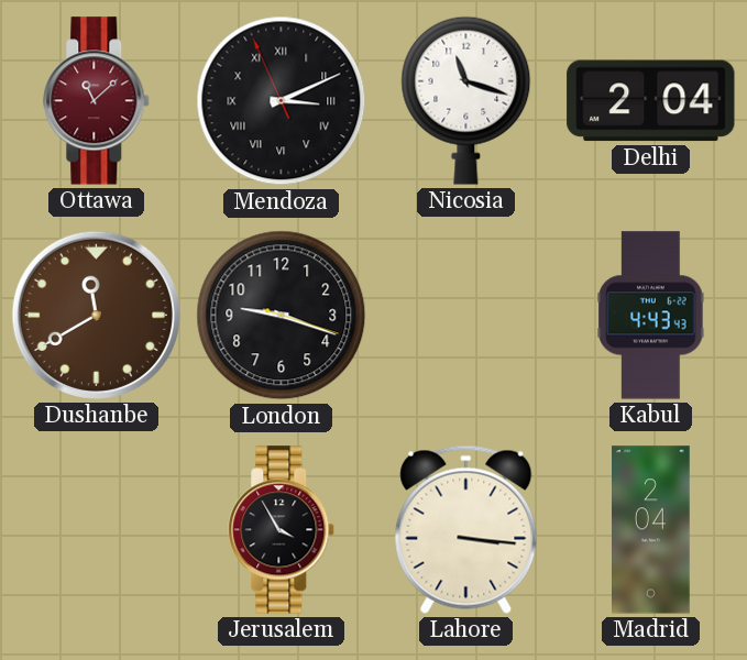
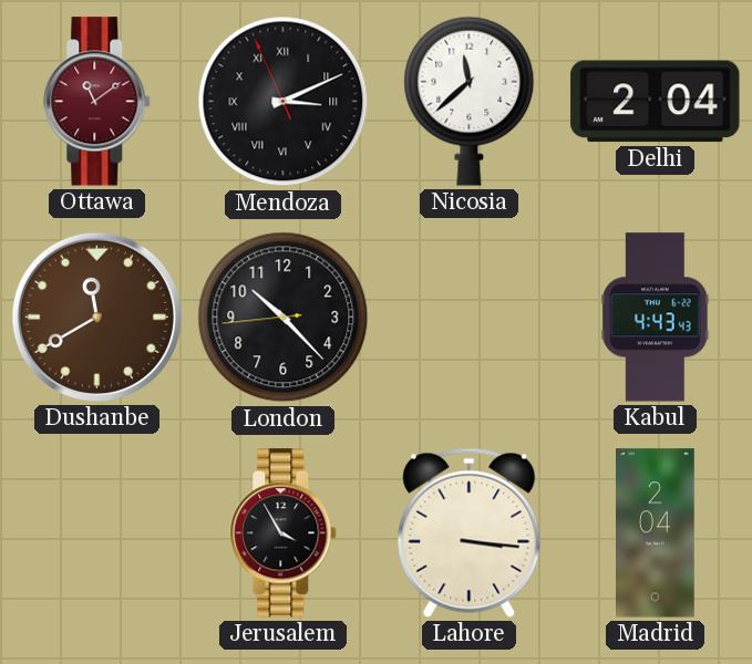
Ottawa: 11:08 -> 11:09 (97, 102)
Nicosia: 11:18 -> 11:38 (470, 101)
London: 9:18 -> 10:22 (284, 318)
